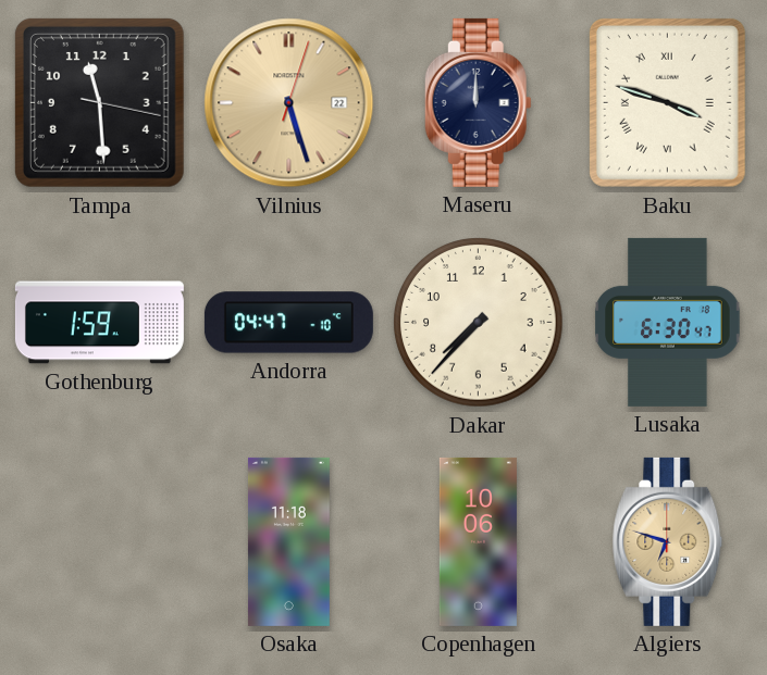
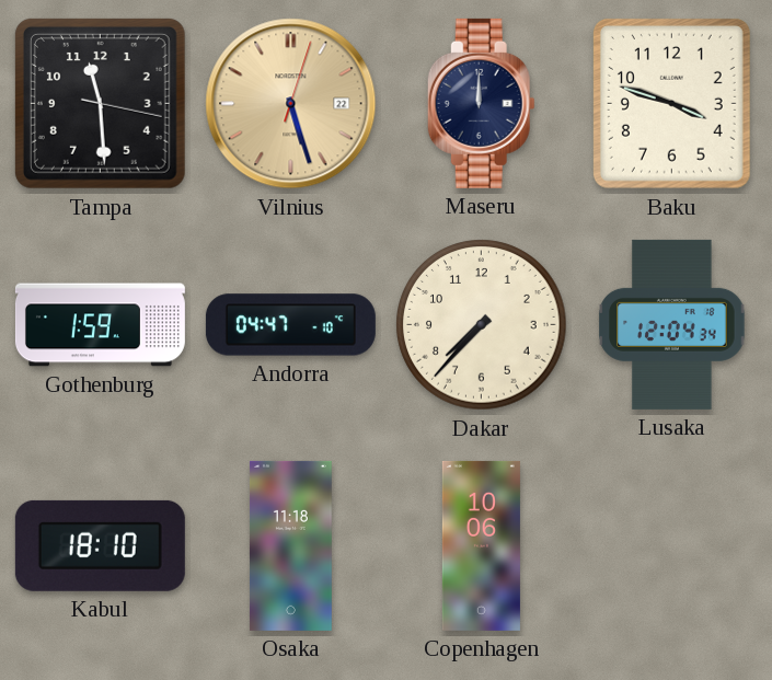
Baku numerals: Roman -> Arabic (671, 103)
Lusaka: 6:30 -> 12:04 (672, 324)
Kabul: none -> 18:10 (100, 545)
Algiers: 6:48 -> none (668, 541)
